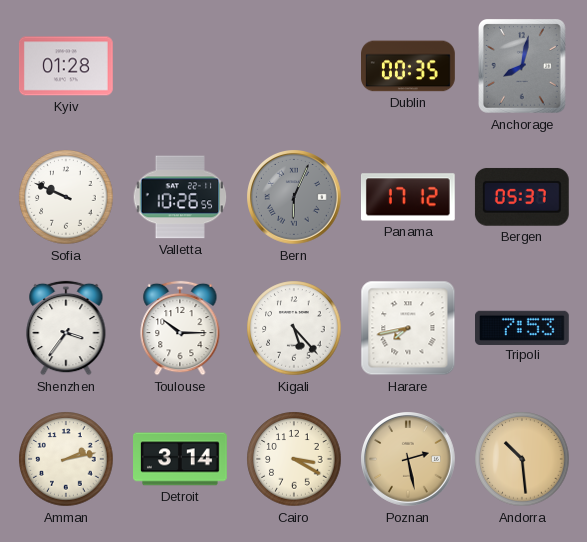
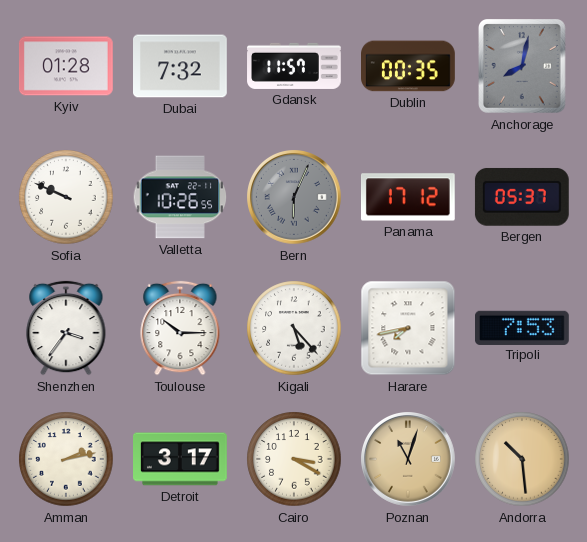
Dubai: none -> 7:32 (181, 66)
Gdansk: none -> 11:57 (294, 66)
Detroit: 3:14 -> 3:17 (181, 459)
Poznan: 2:28 -> 11:03 (408, 459)
